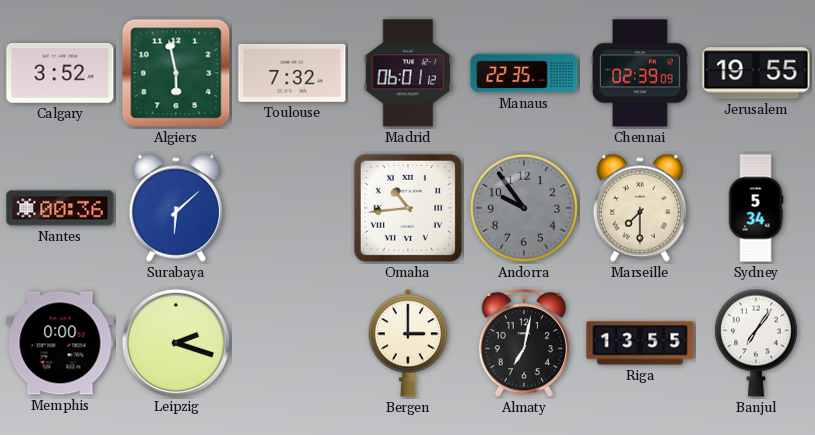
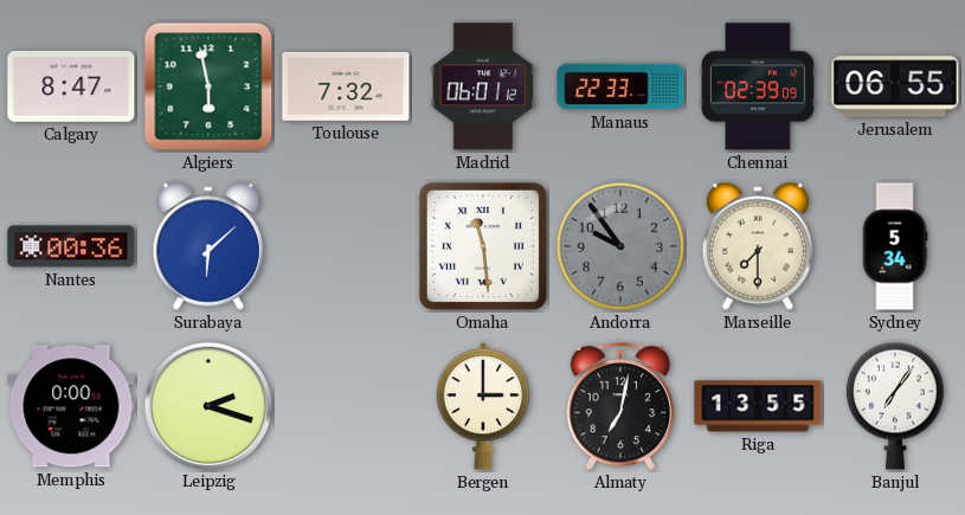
Calgary: 3:52 -> 8:47 (71, 86)
Manaus: 22:35 -> 22:33 (620, 86)
Jerusalem: 19:55 -> 06:55 (895, 86)
Omaha: 10:44 -> 11:29 (483, 246)
